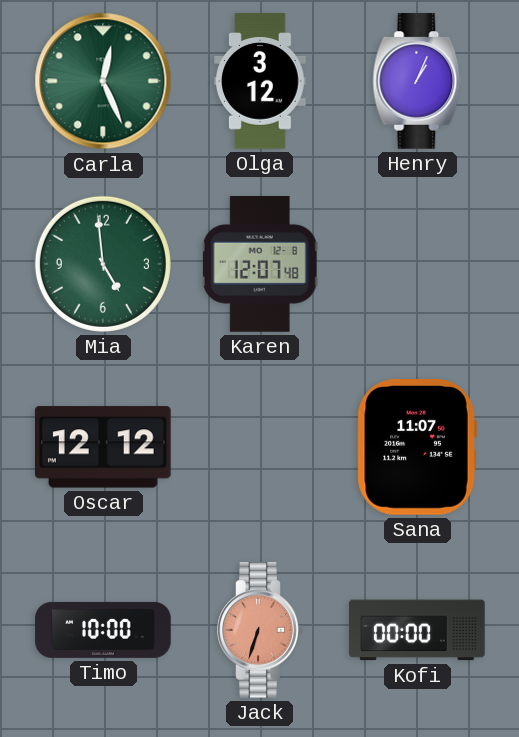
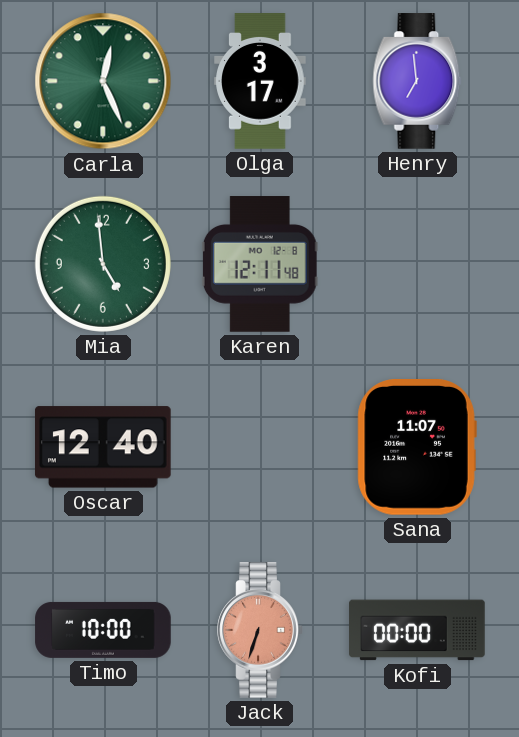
Olga: 3:12 -> 3:17 (260, 81)
Henry: 1:04 -> 6:59 (417, 81)
Karen: 12:07 -> 12:11 (260, 264)
Oscar: 12:12 -> 12:40 (103, 447)
